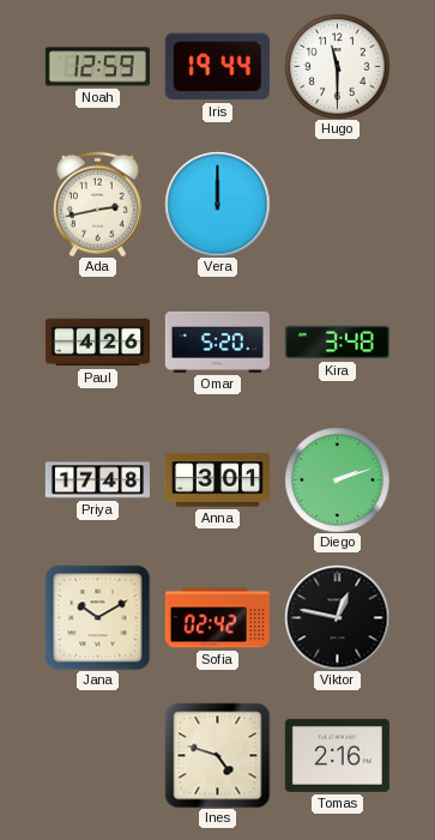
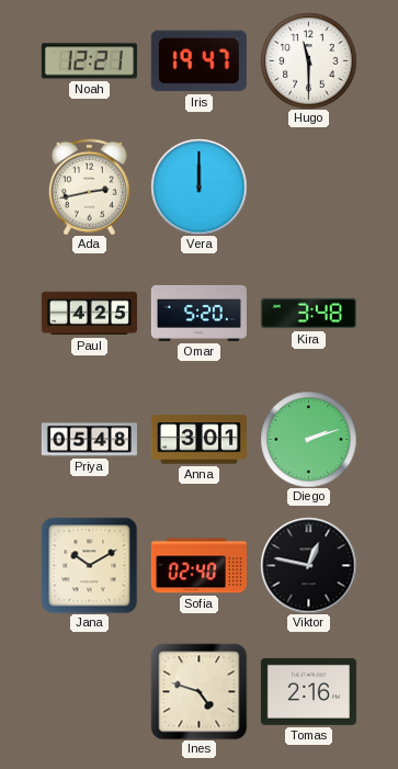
Noah: 12:59 -> 12:21 (89, 61)
Iris: 19:44 -> 19:47 (198, 61)
Paul: 4:26 -> 4:25 (89, 314)
Priya: 17:48 -> 05:48 (89, 440)
Sofia: 02:42 -> 02:40 (198, 566)
